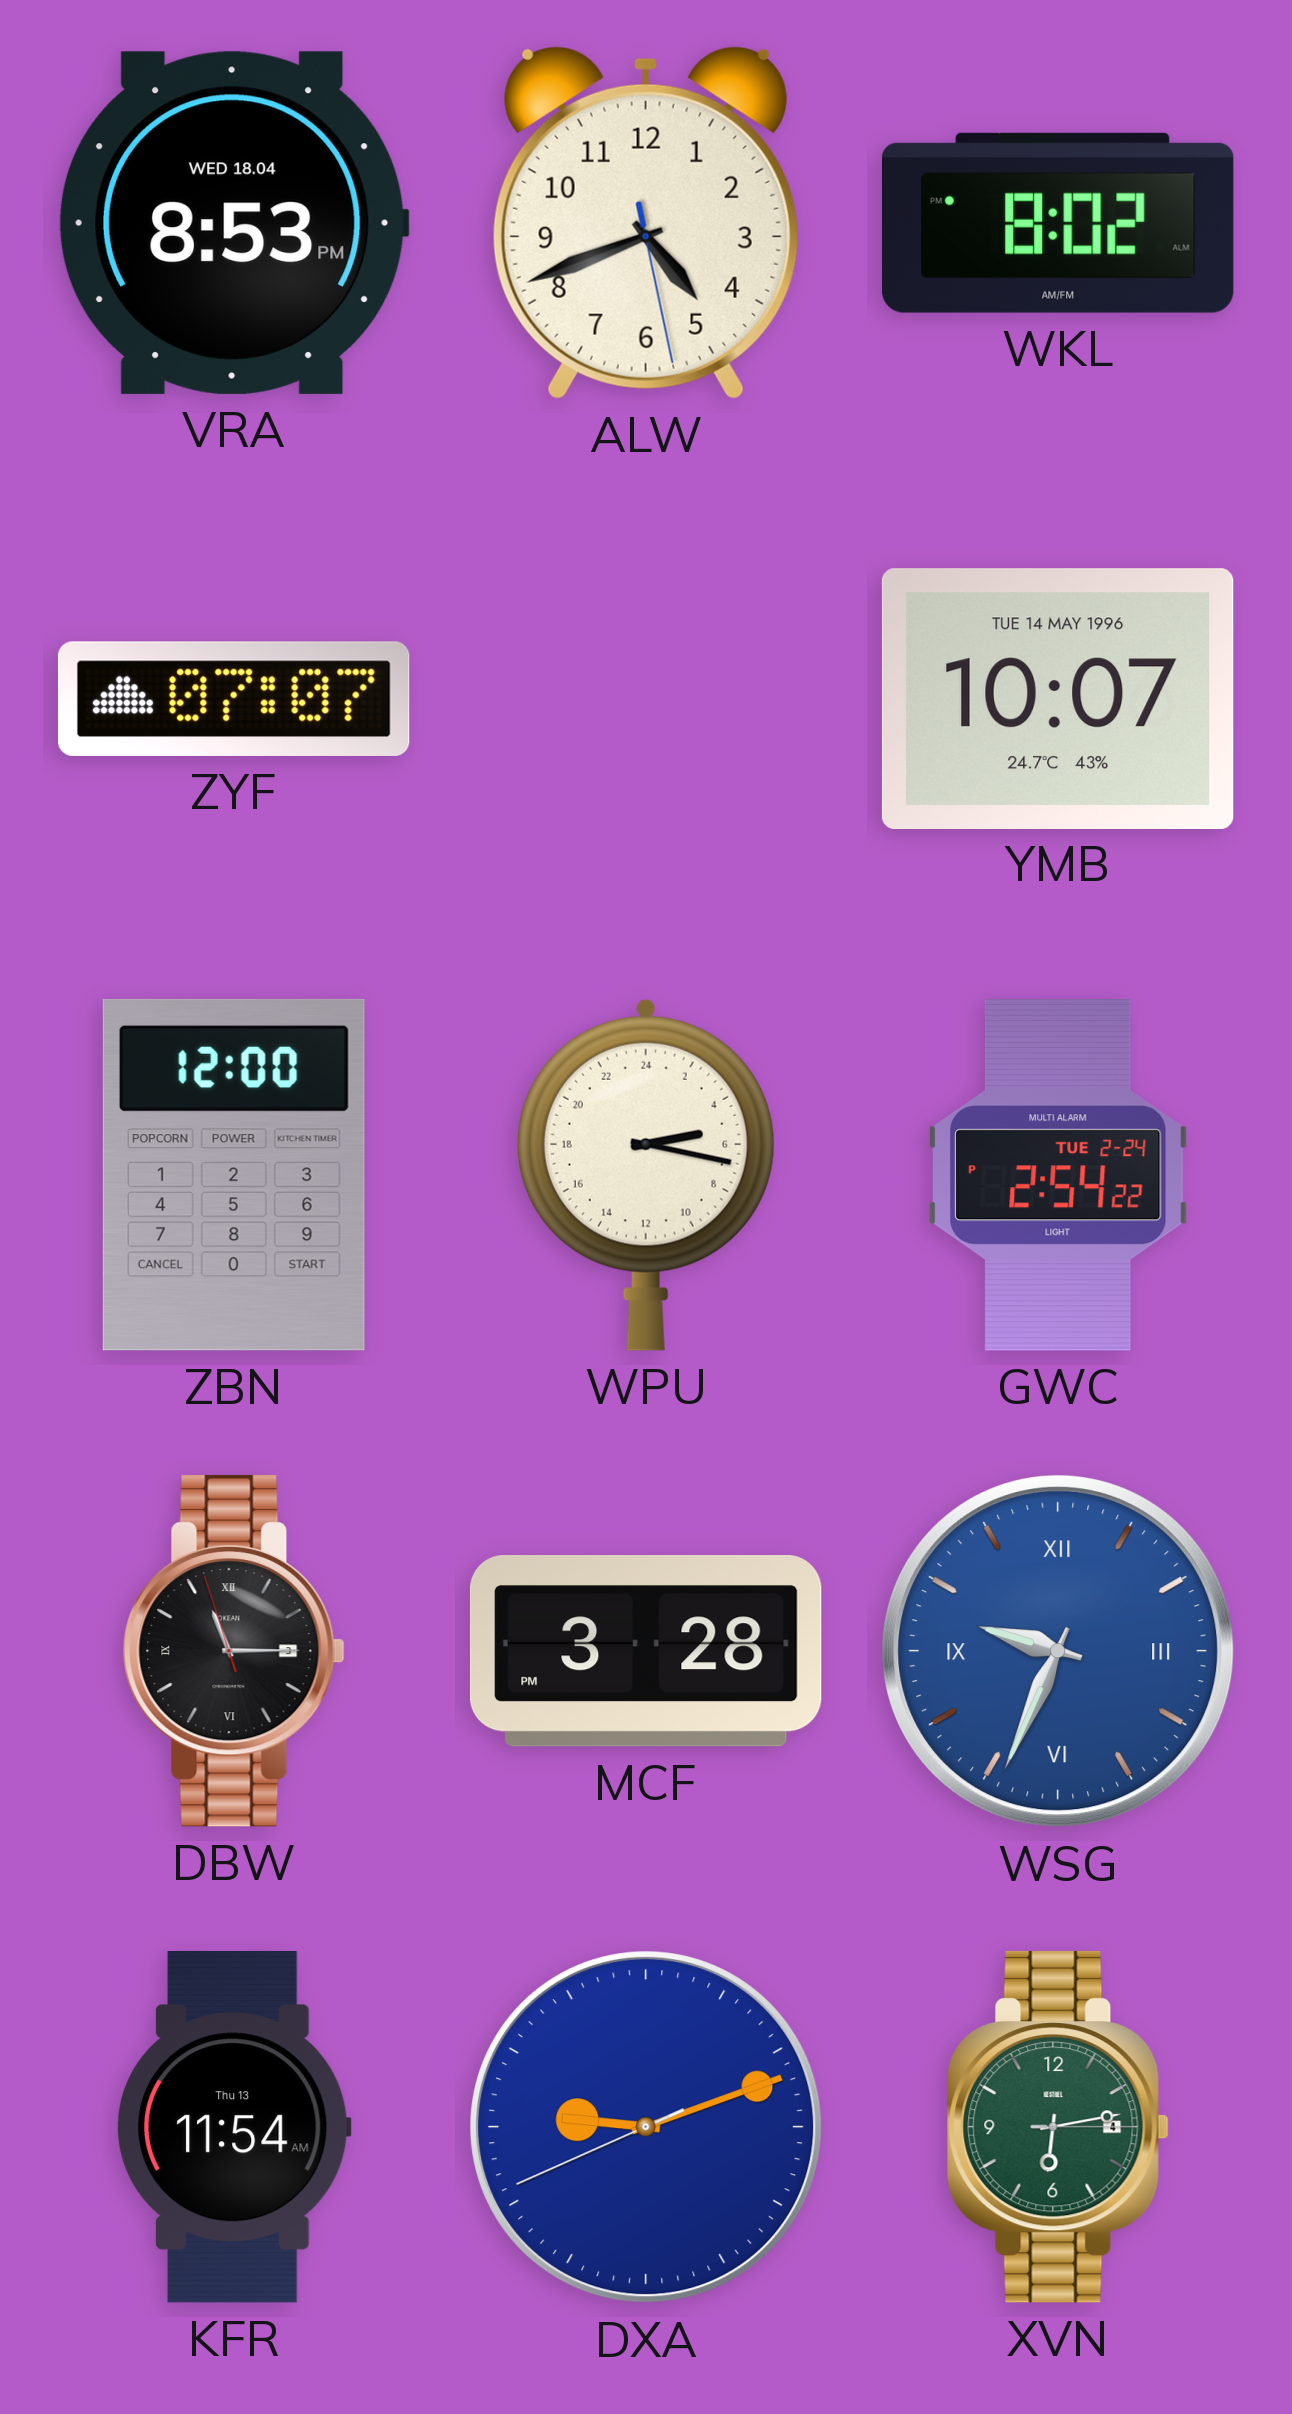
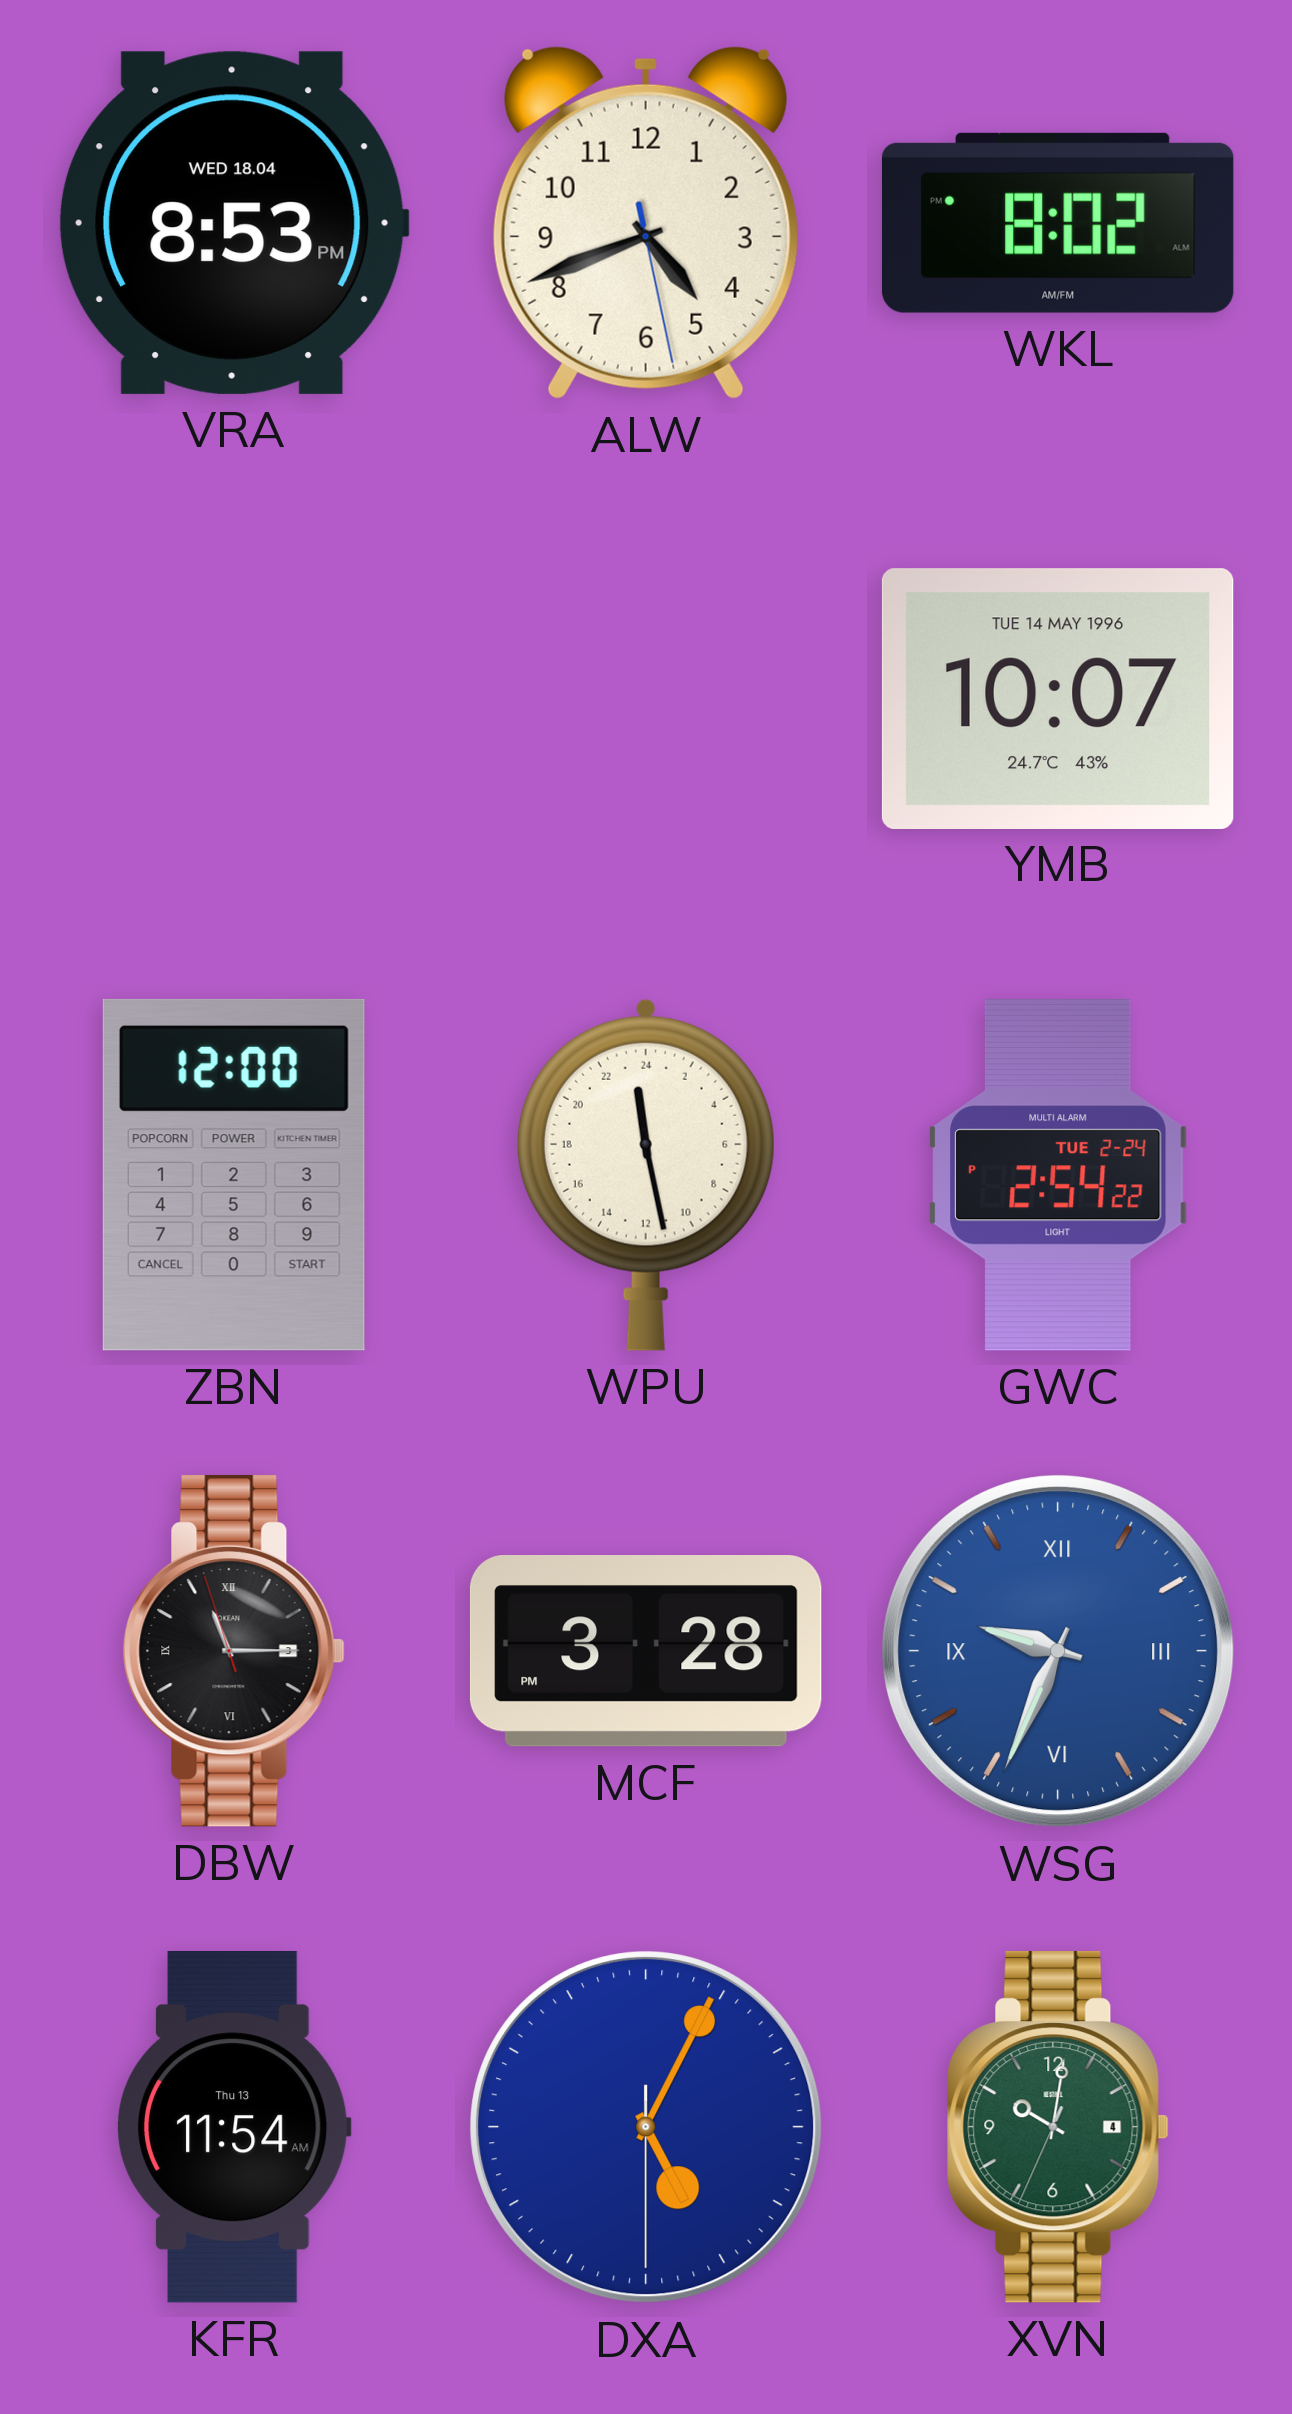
ZYF: 07:07 -> none (234, 699)
WPU: 5:17 -> 23:28 (646, 1175)
DXA: 9:11 -> 5:04 (646, 2127)
XVN: 6:13 -> 10:01 (1058, 2127)
